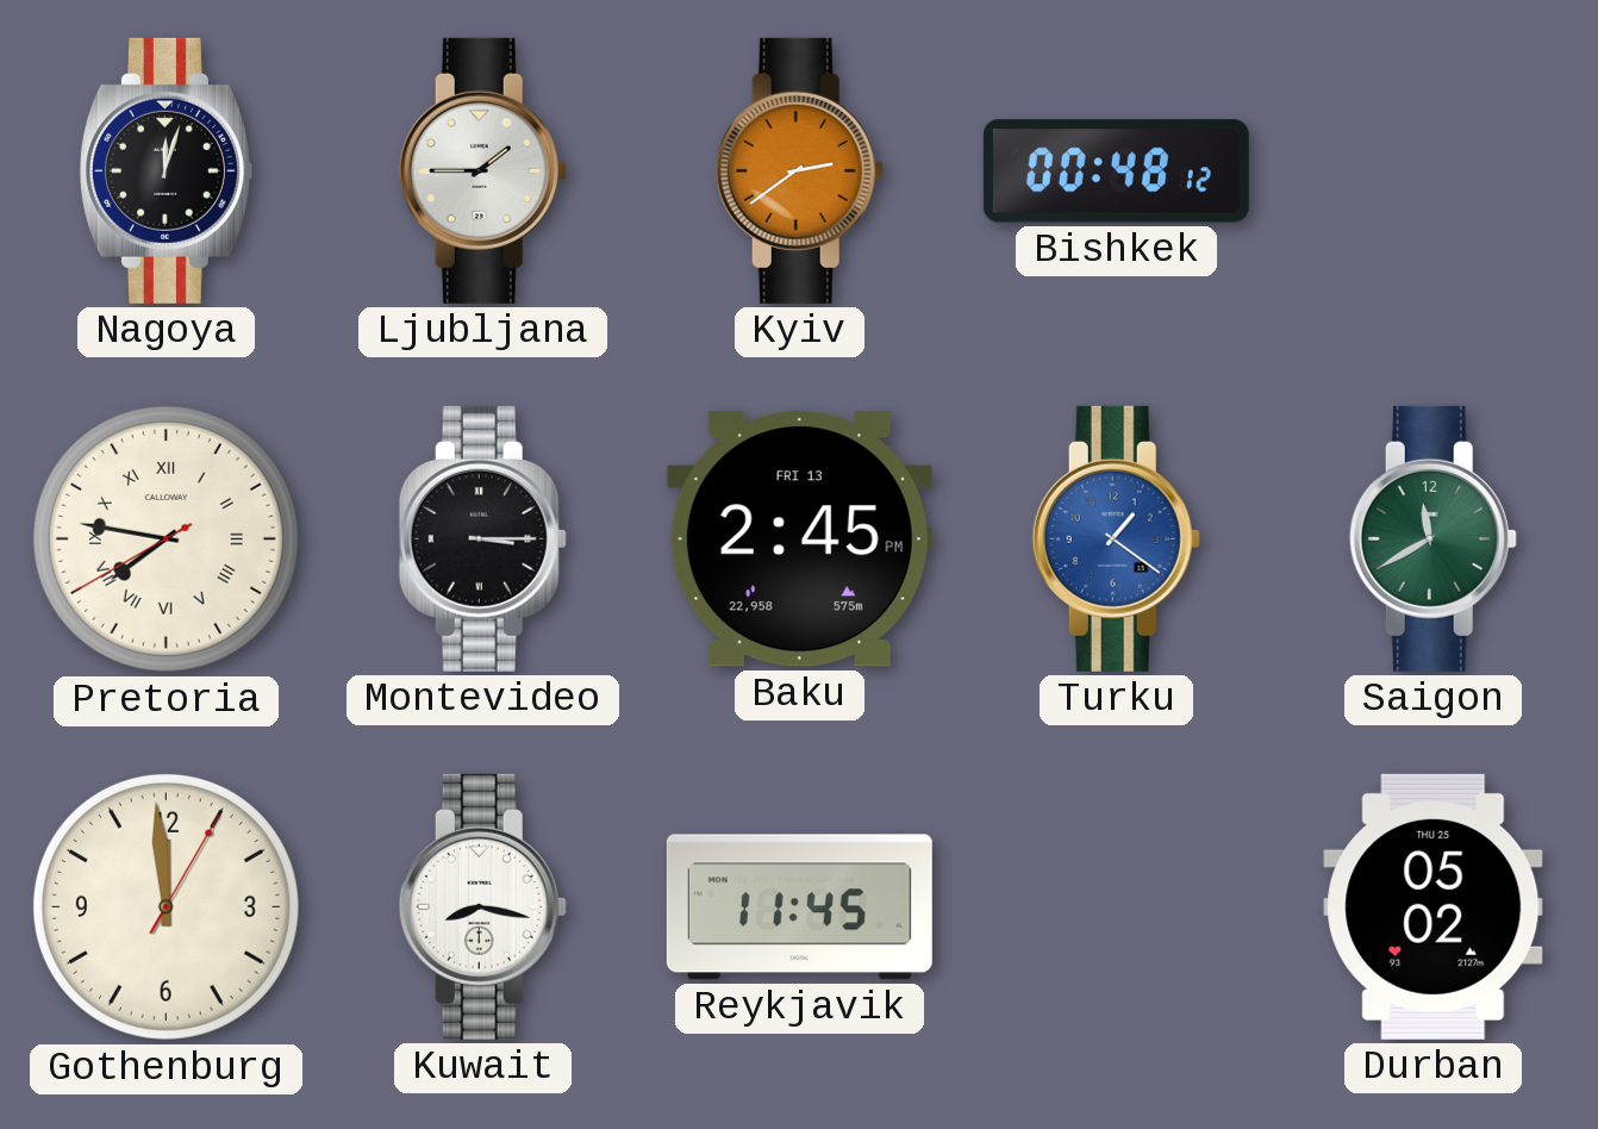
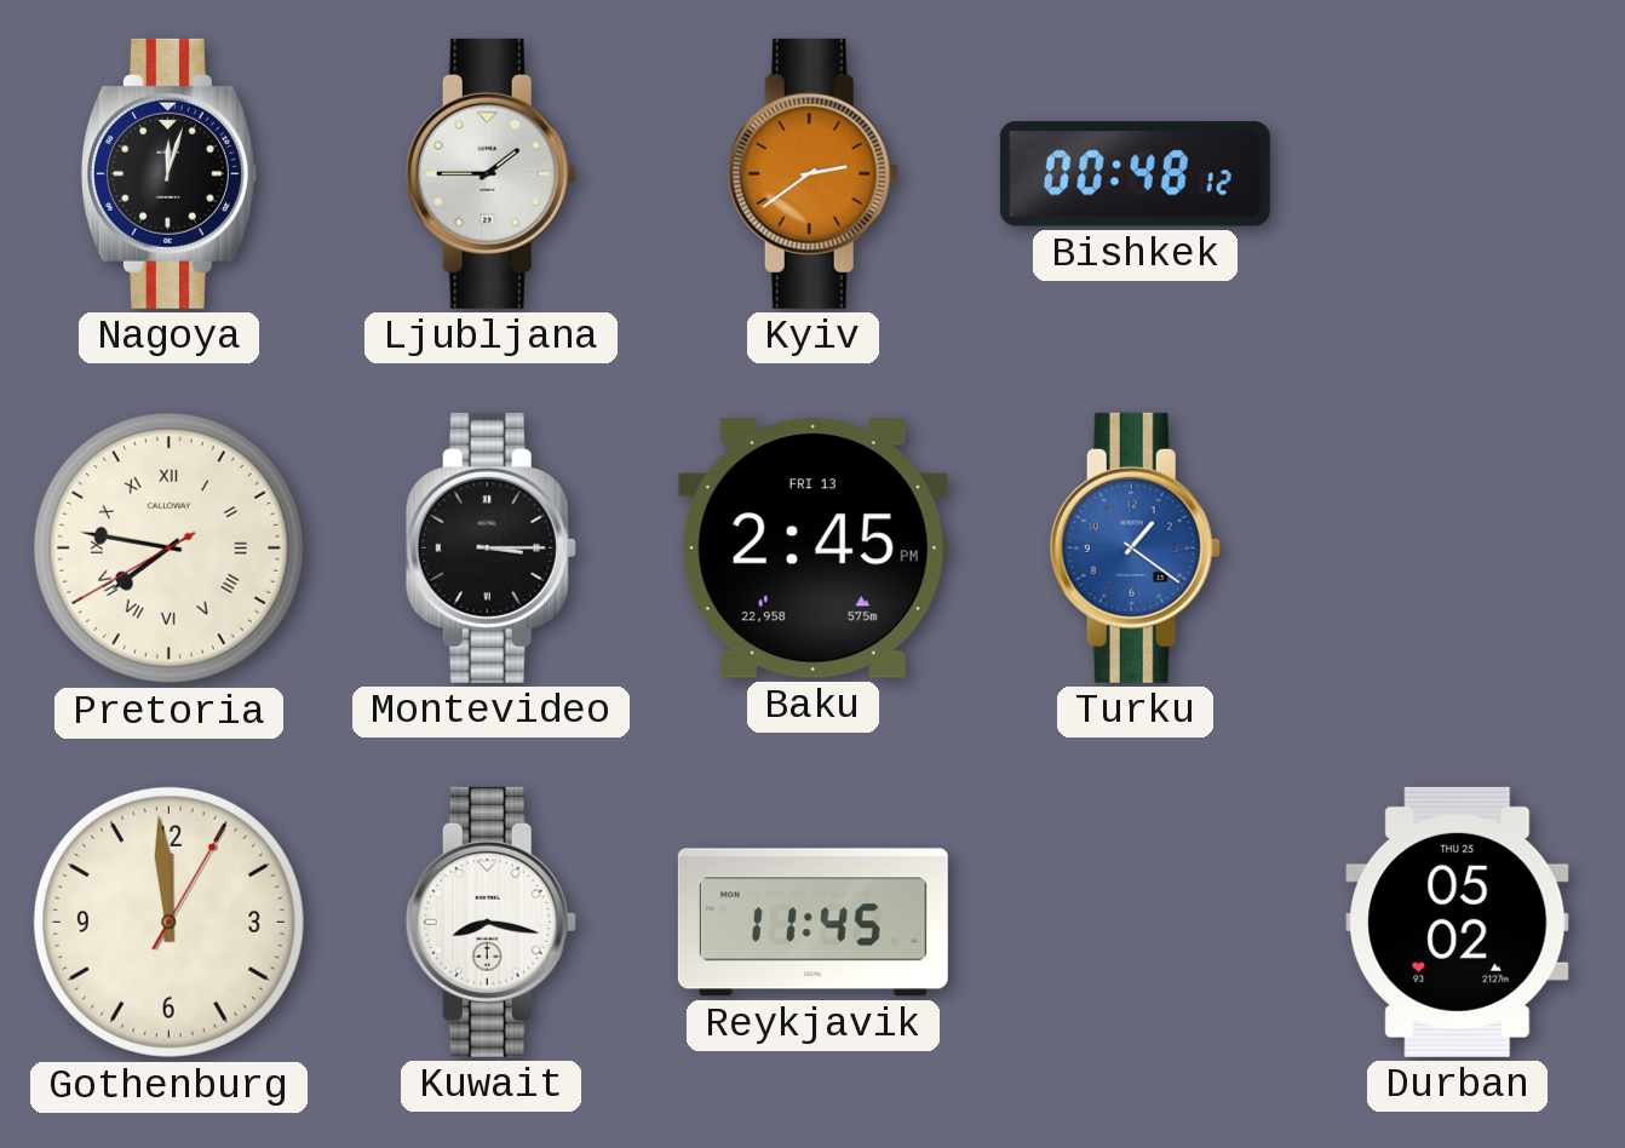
Saigon: 11:40 -> none (1432, 538)
